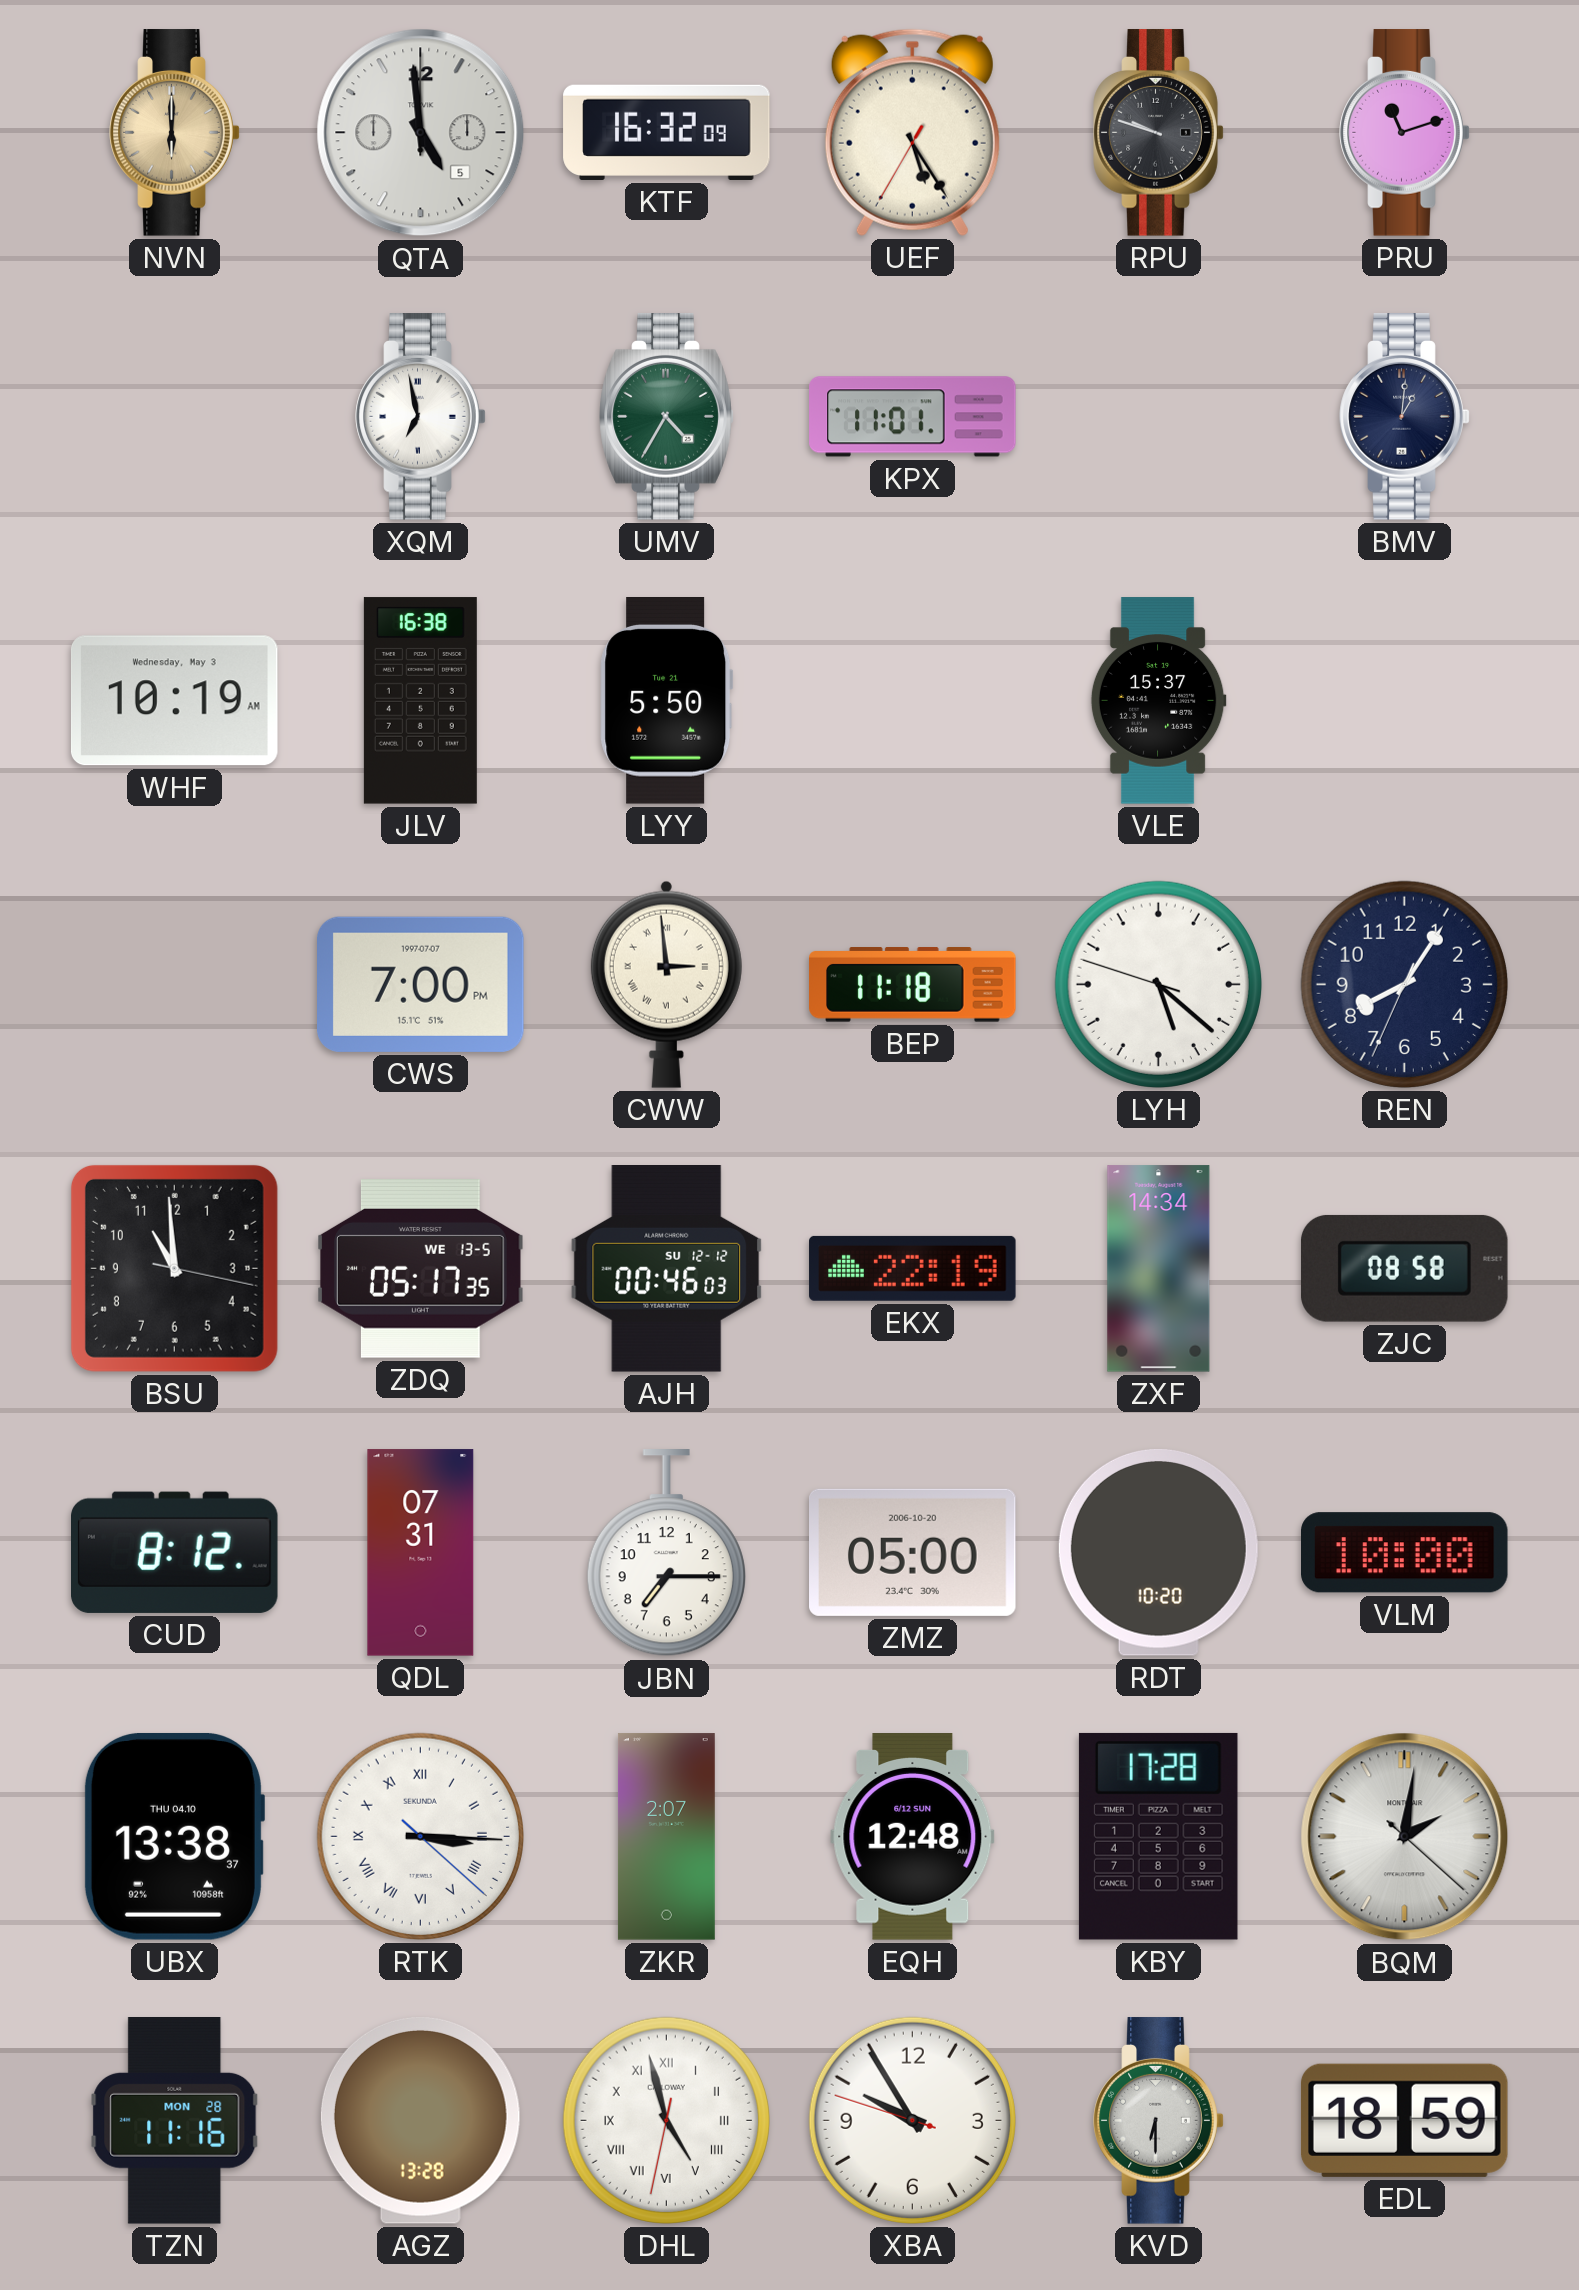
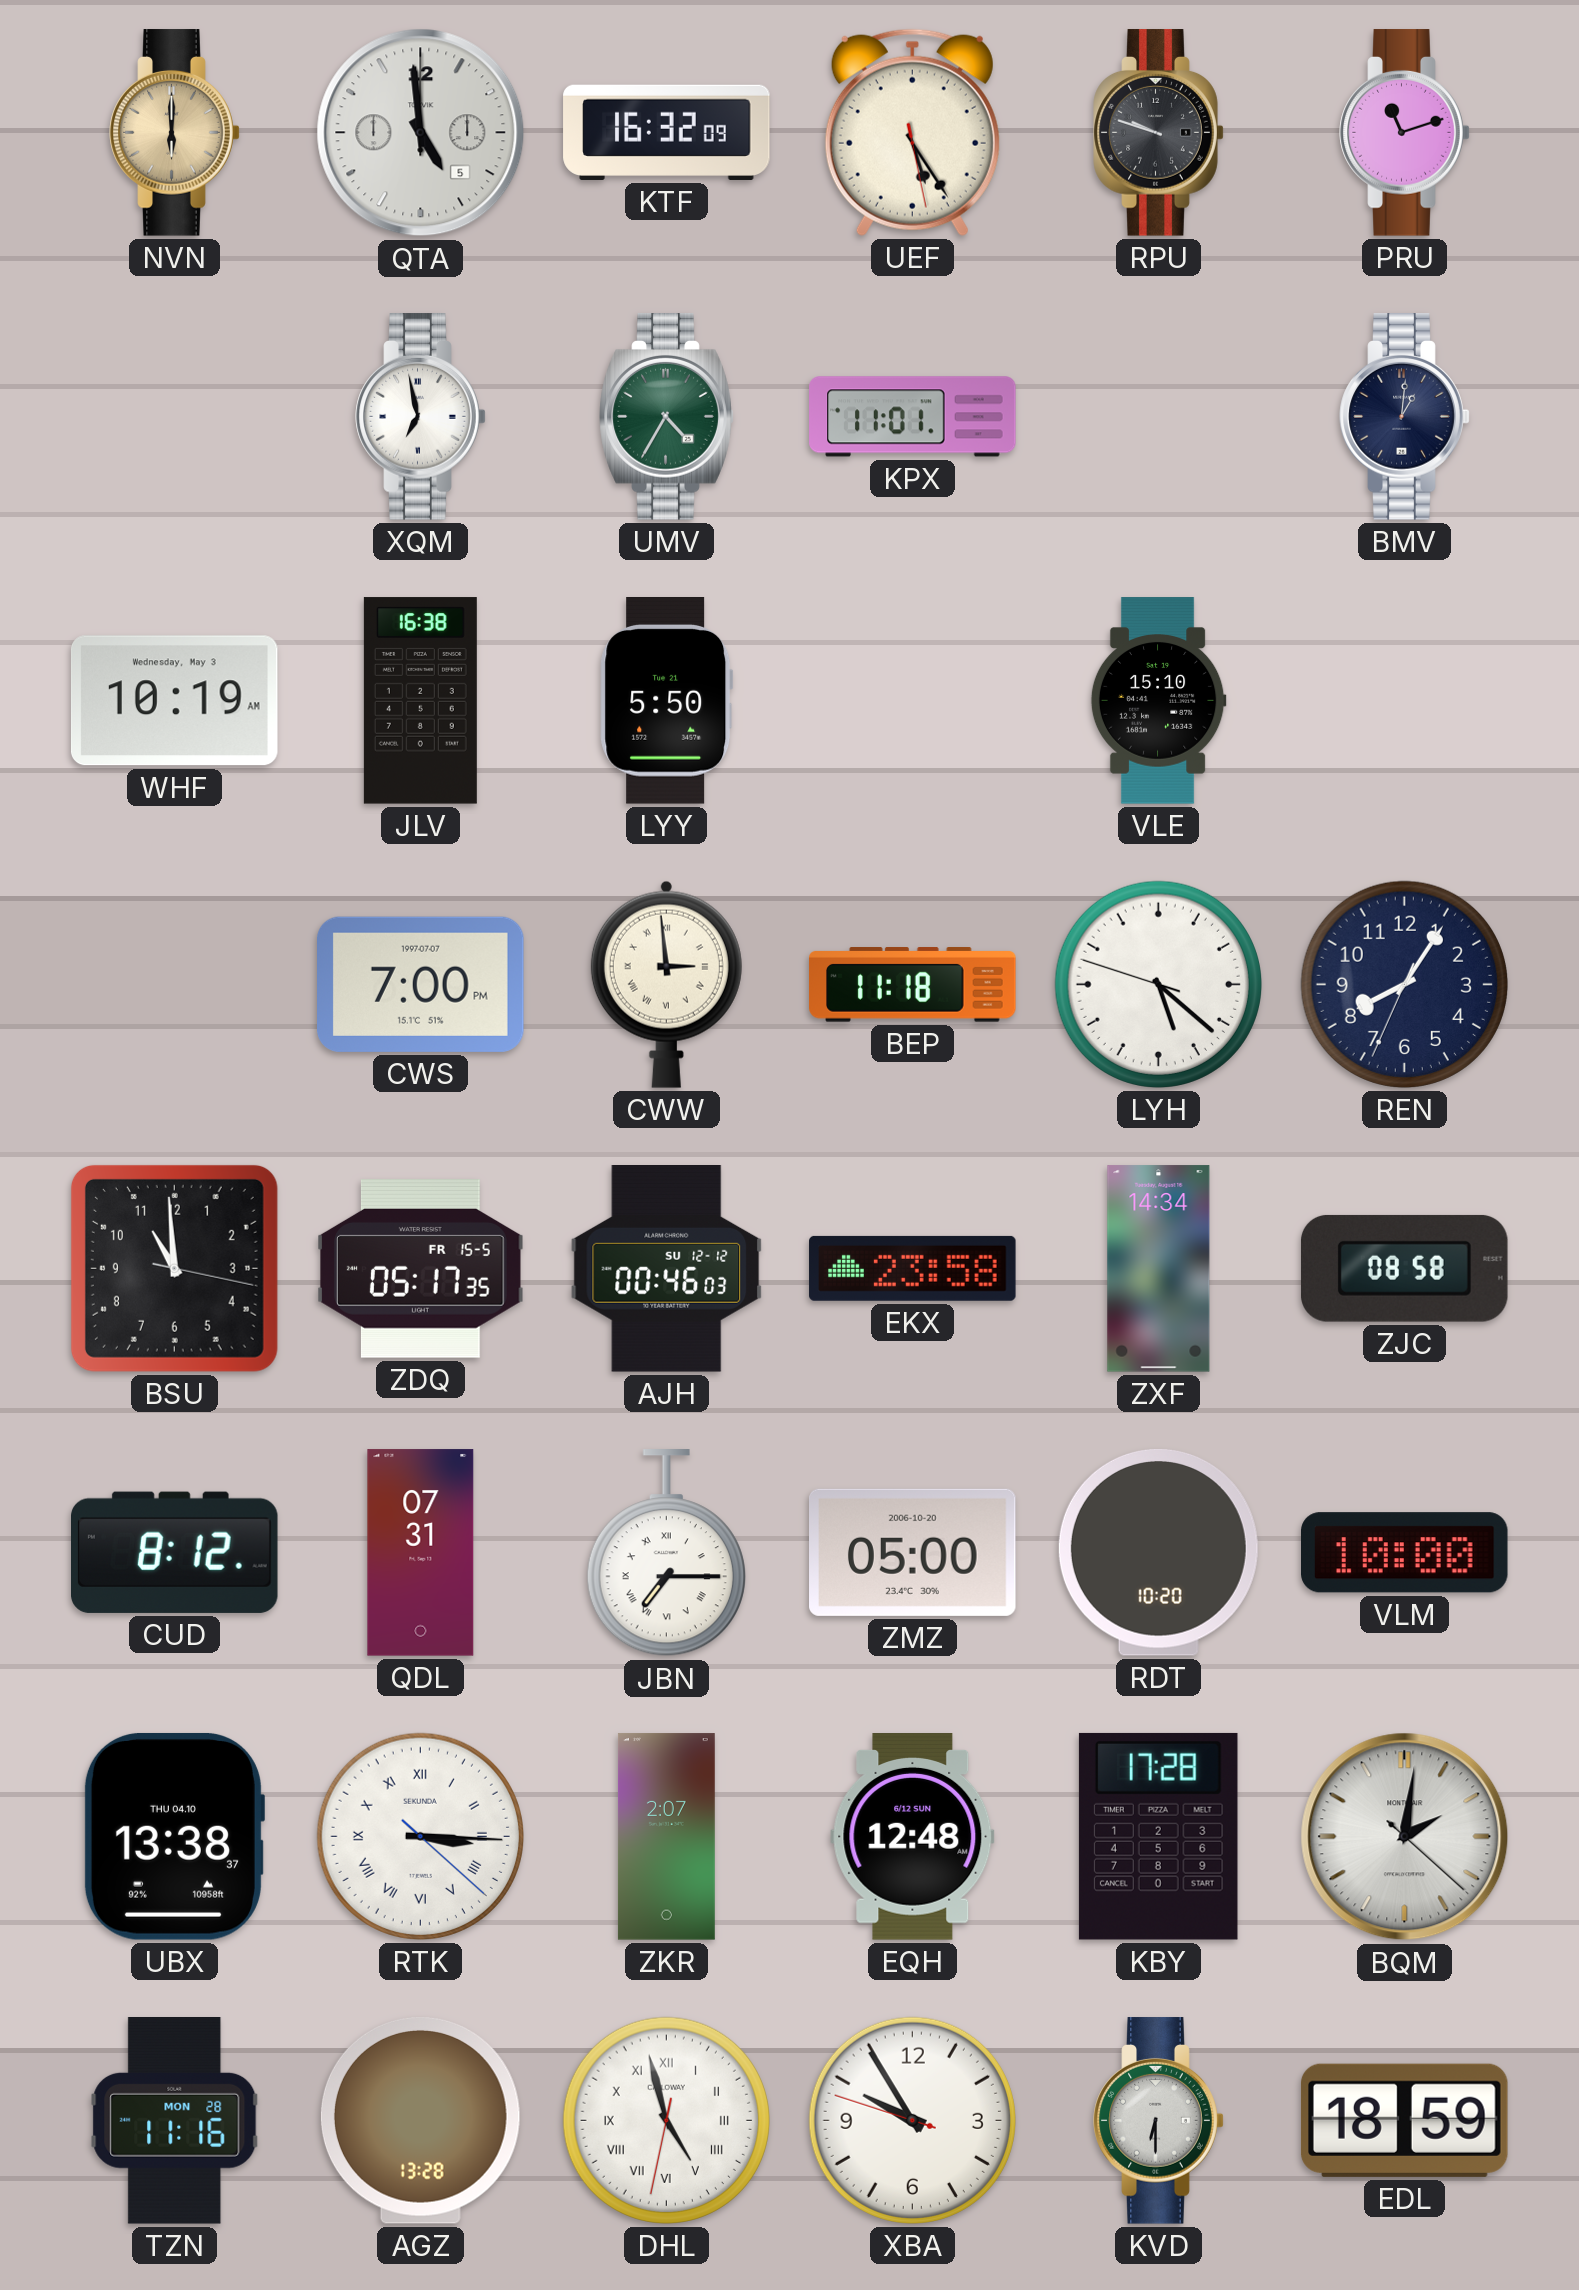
UEF: 5:24:35 -> 5:24:28 (912, 132)
VLE: 15:37 -> 15:10 (1158, 701)
ZDQ date: WE 13-5 -> FR 15-5 (421, 1269)
EKX: 22:19 -> 23:58 (913, 1268)
JBN numerals: Arabic -> Roman (666, 1553)
